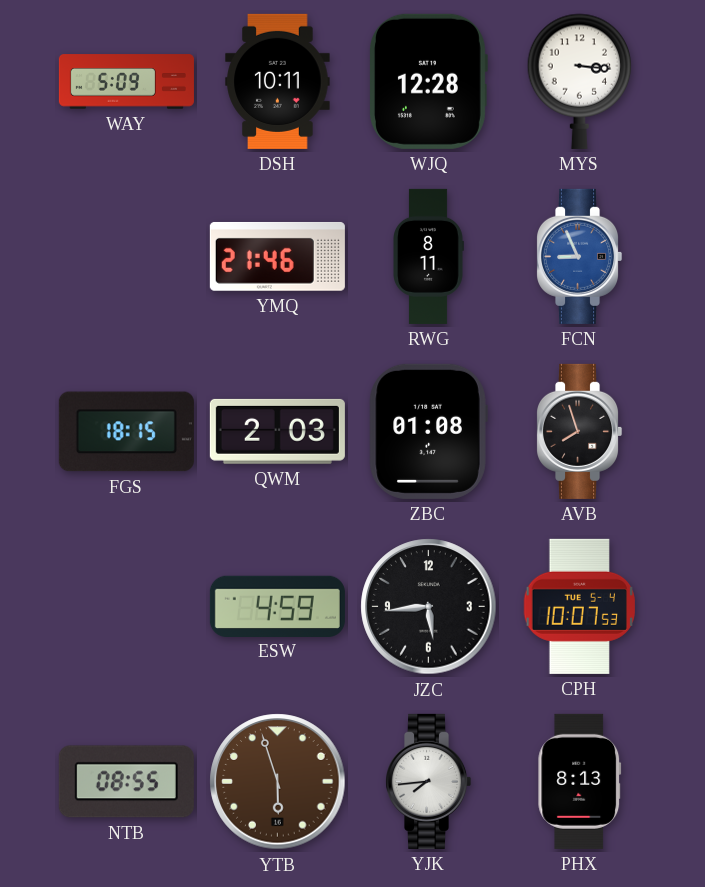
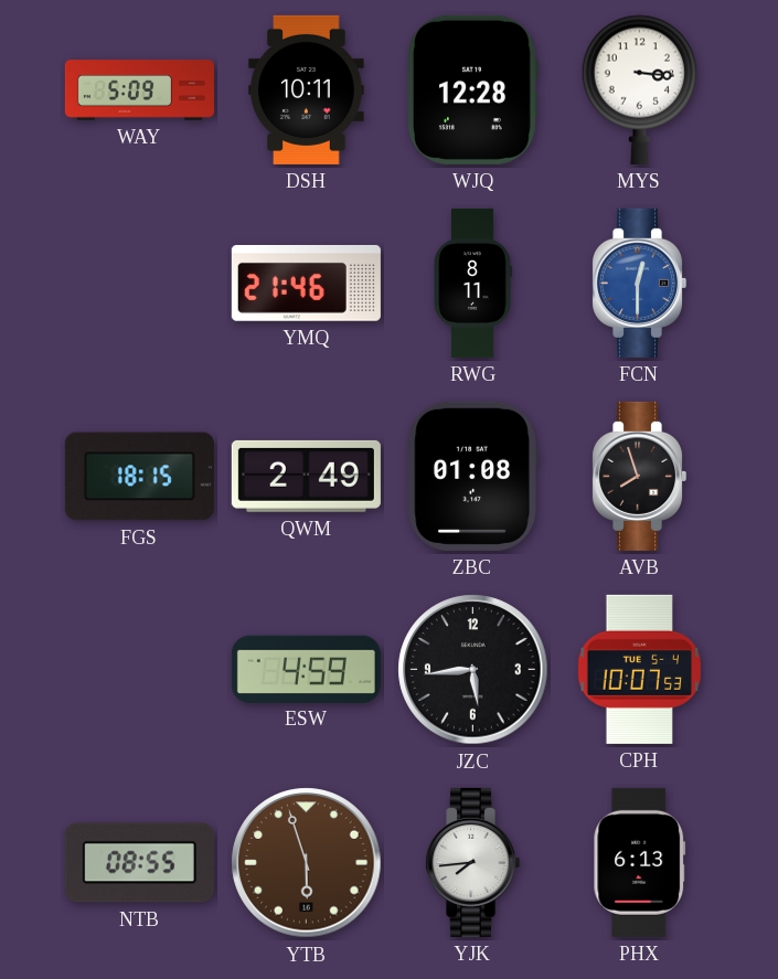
FCN: 8:56 -> 12:30 (640, 283)
QWM: 2:03 -> 2:49 (306, 476)
PHX: 8:13 -> 6:13 (640, 862)
